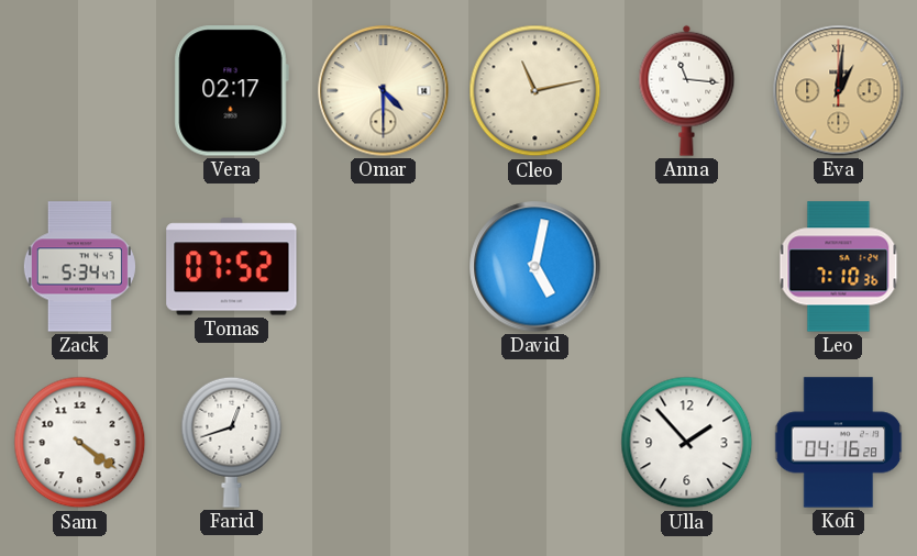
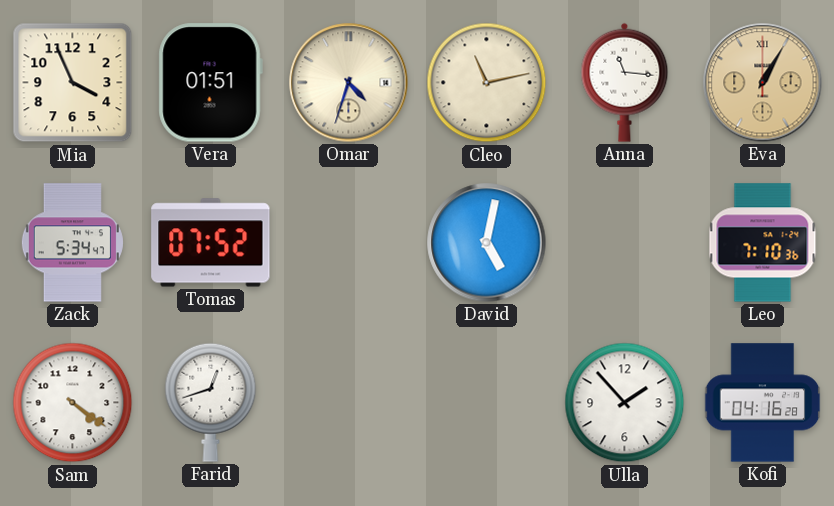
Mia: none -> 3:56 (73, 83)
Vera: 02:17 -> 01:51 (210, 83)
Omar: 4:30 -> 4:33 (349, 83)
Eva: 1:01 -> 1:05 (763, 83)
